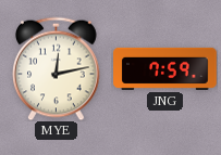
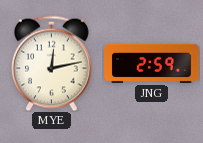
JNG: 7:59 -> 2:59 (152, 63)
